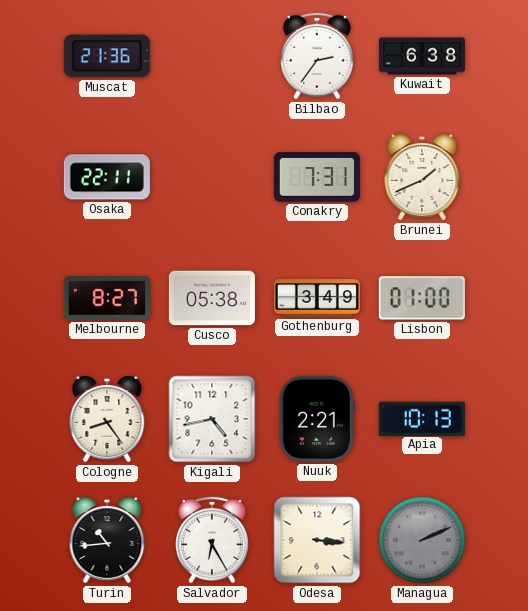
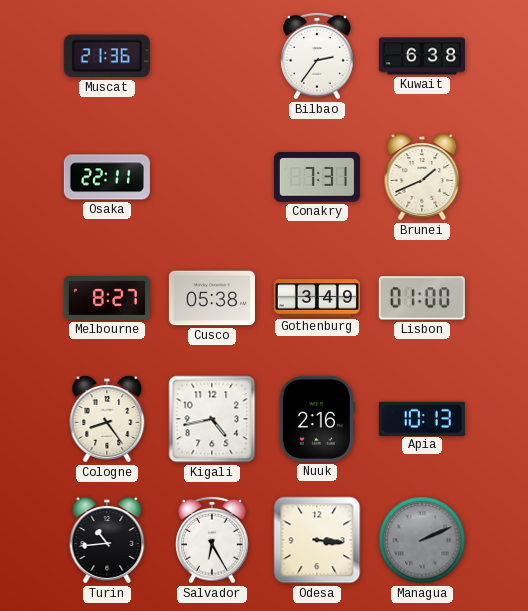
Nuuk: 2:21 -> 2:16 (317, 419)
